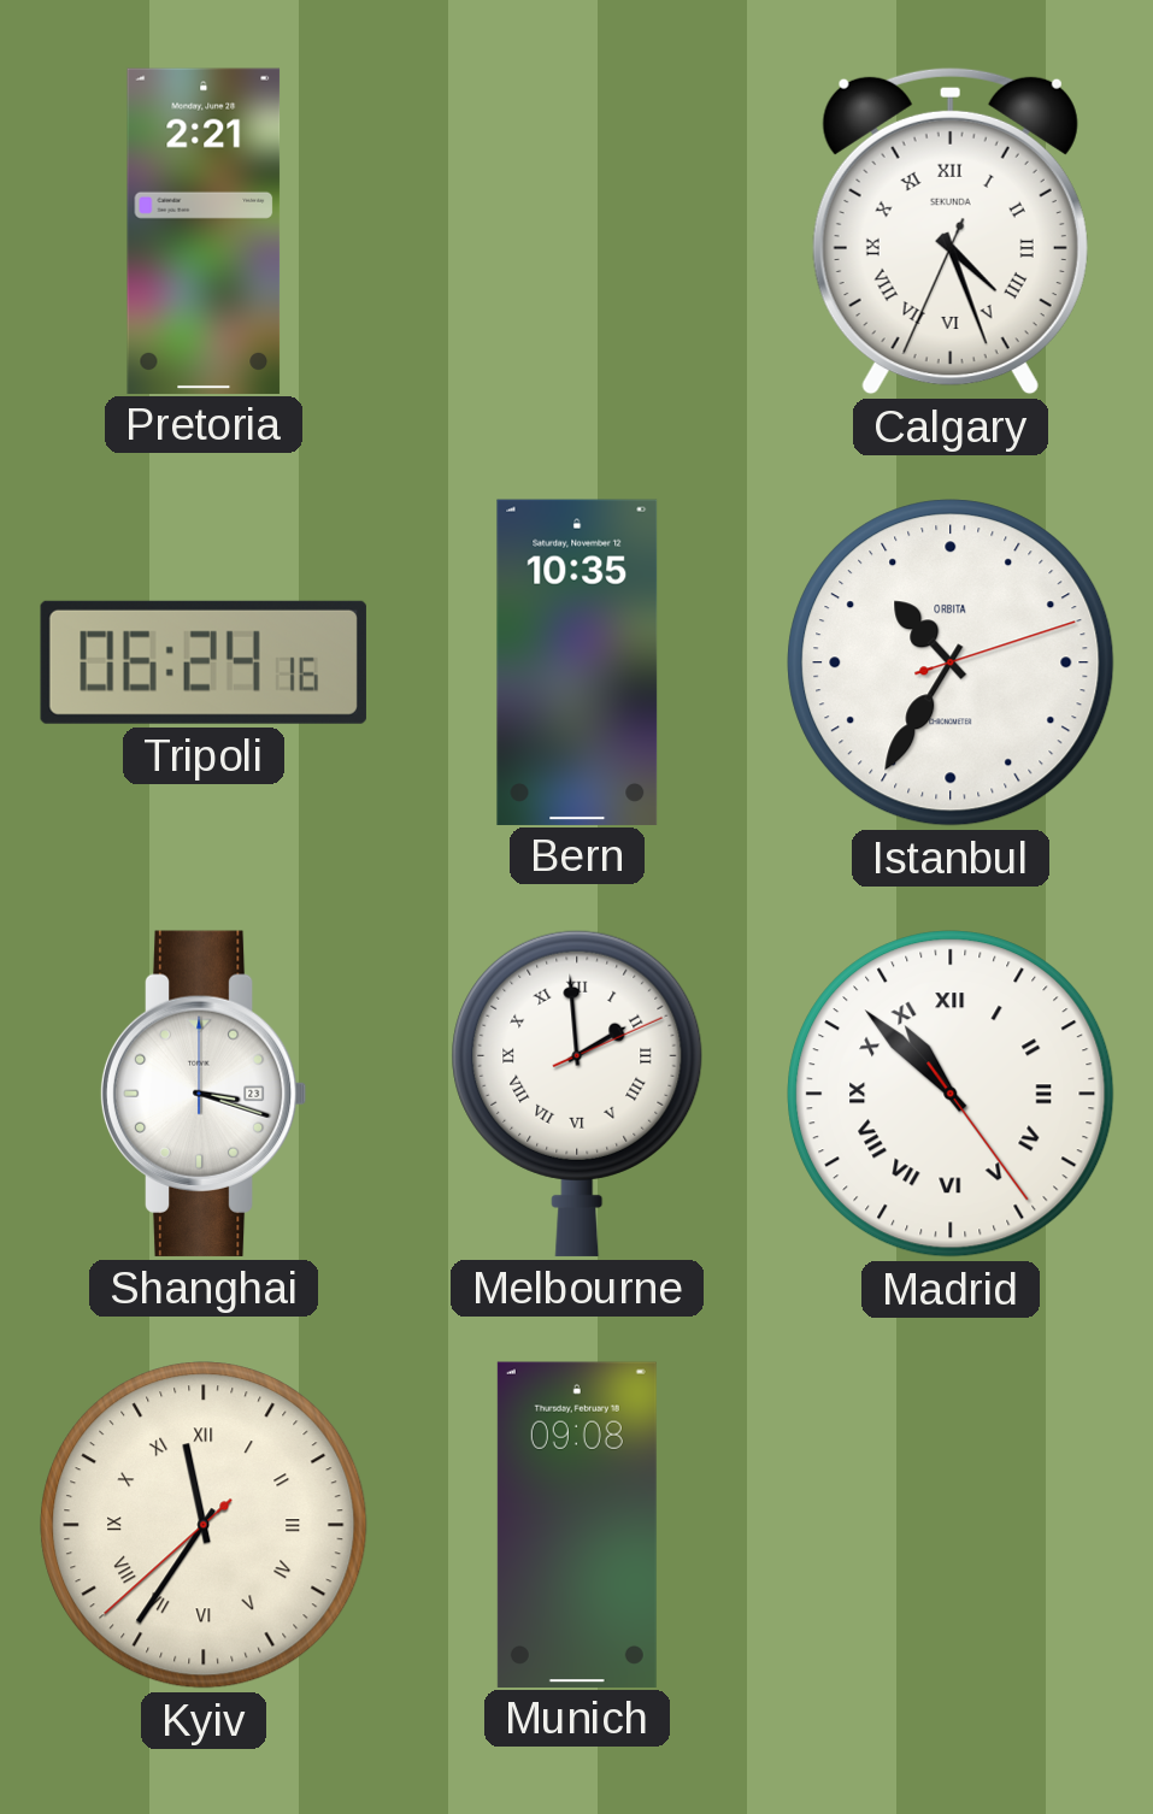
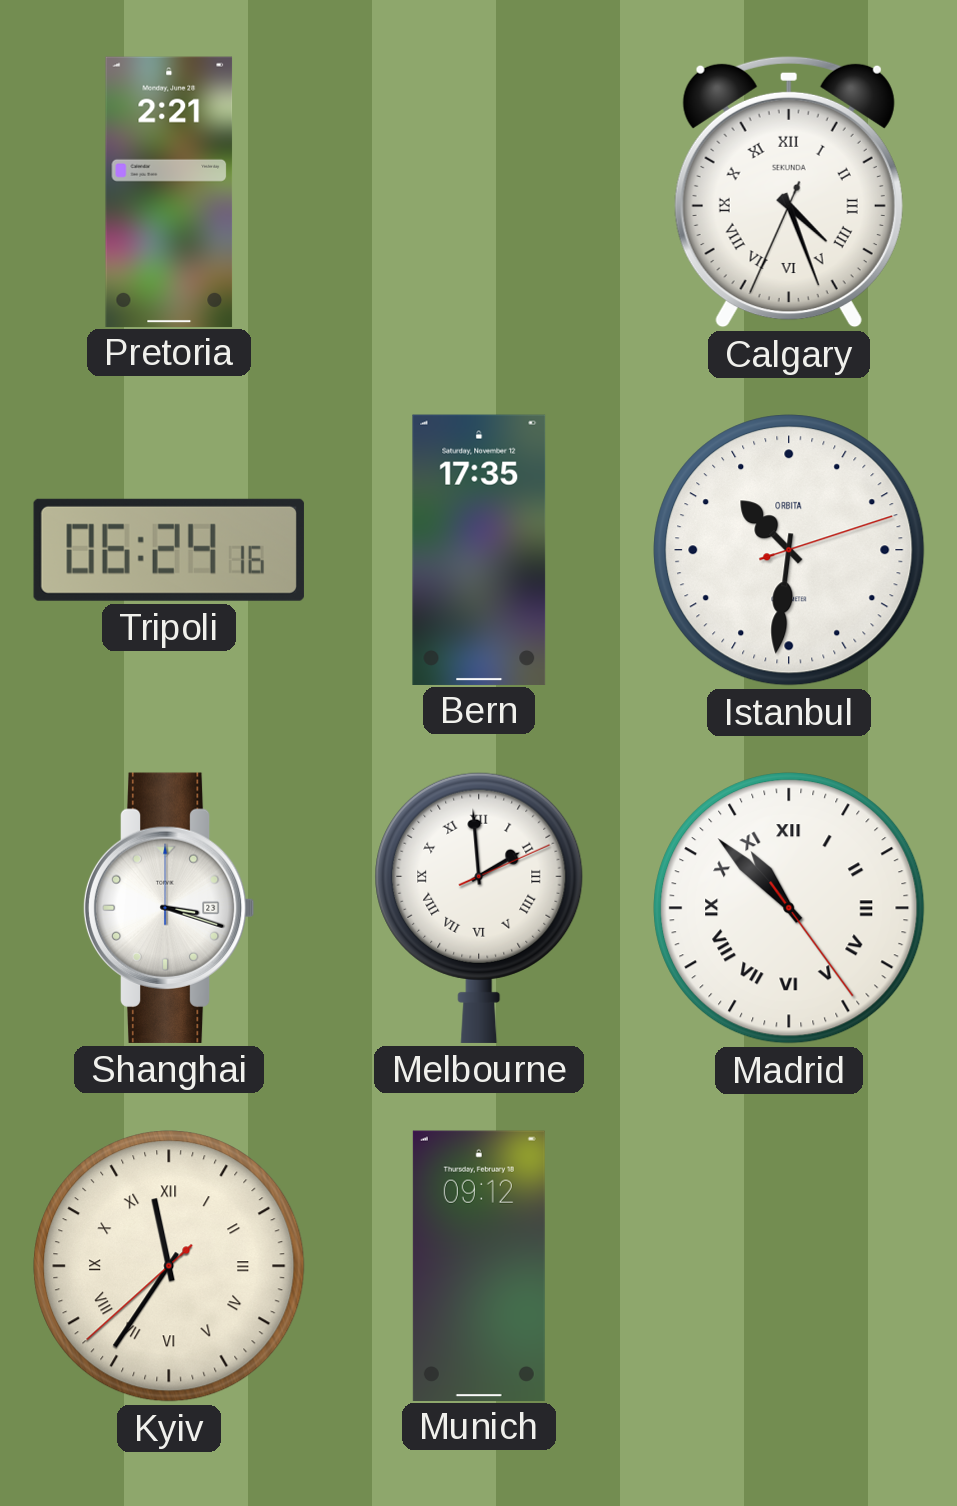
Bern: 10:35 -> 17:35 (479, 549)
Istanbul: 10:35 -> 10:31 (789, 550)
Munich: 09:08 -> 09:12 (479, 1265)
